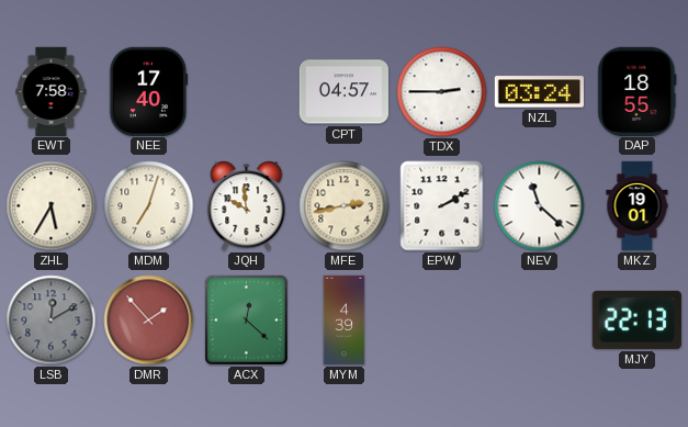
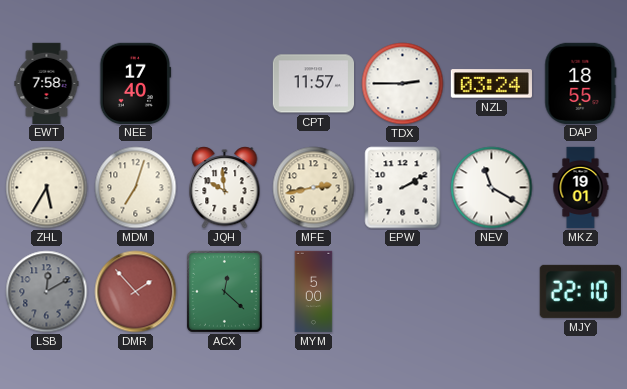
CPT: 04:57 -> 11:57 (313, 84)
NEV: 11:22 -> 11:20 (492, 188)
MYM: 4:39 -> 5:00 (314, 292)
MJY: 22:13 -> 22:10 (580, 291)
